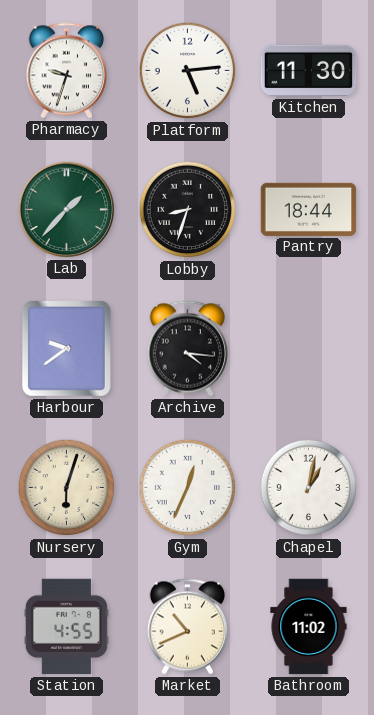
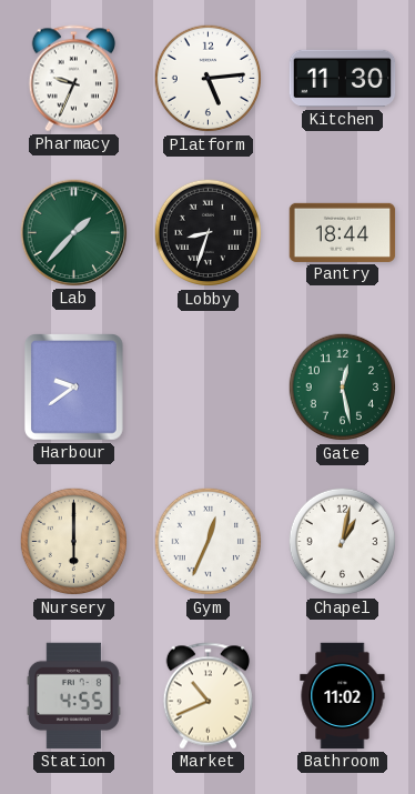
Pharmacy: 9:33 -> 9:34 (73, 79)
Archive: 4:16 -> none (187, 349)
Gate: none -> 12:28 (343, 388)
Nursery: 6:03 -> 6:00 (74, 542)
